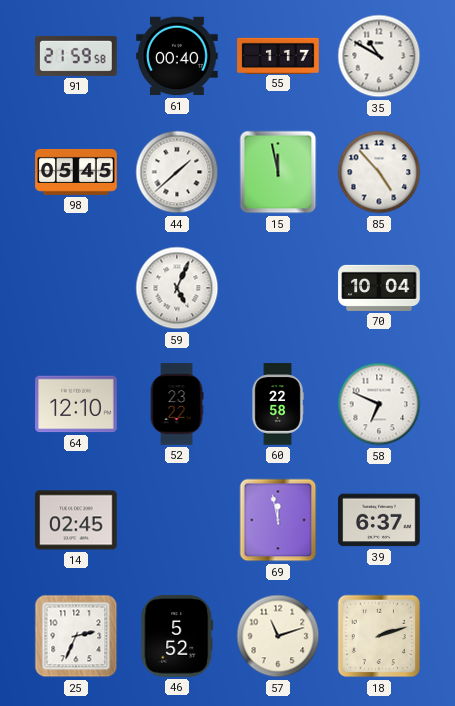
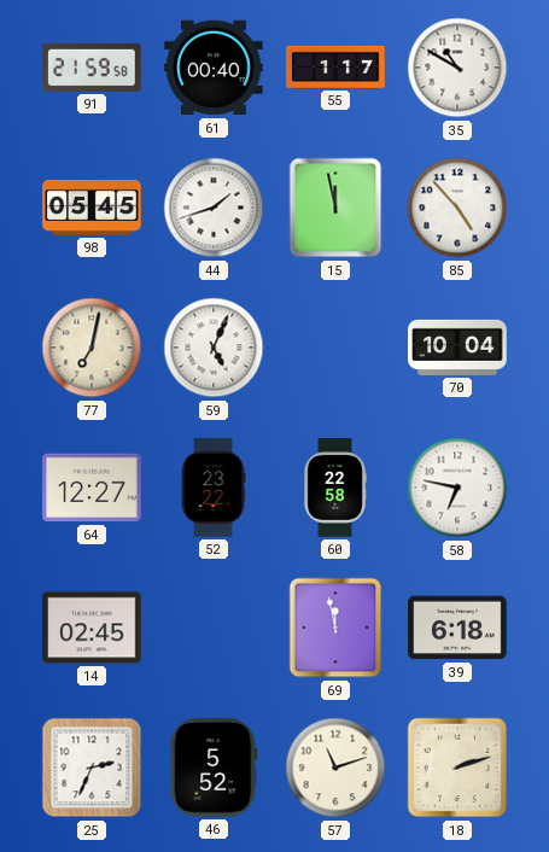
44: 1:38 -> 1:42 (214, 208)
77: none -> 7:02 (92, 348)
64: 12:10 -> 12:27 (92, 488)
58: 6:49 -> 6:47 (457, 488)
39: 6:37 -> 6:18 (457, 628)
